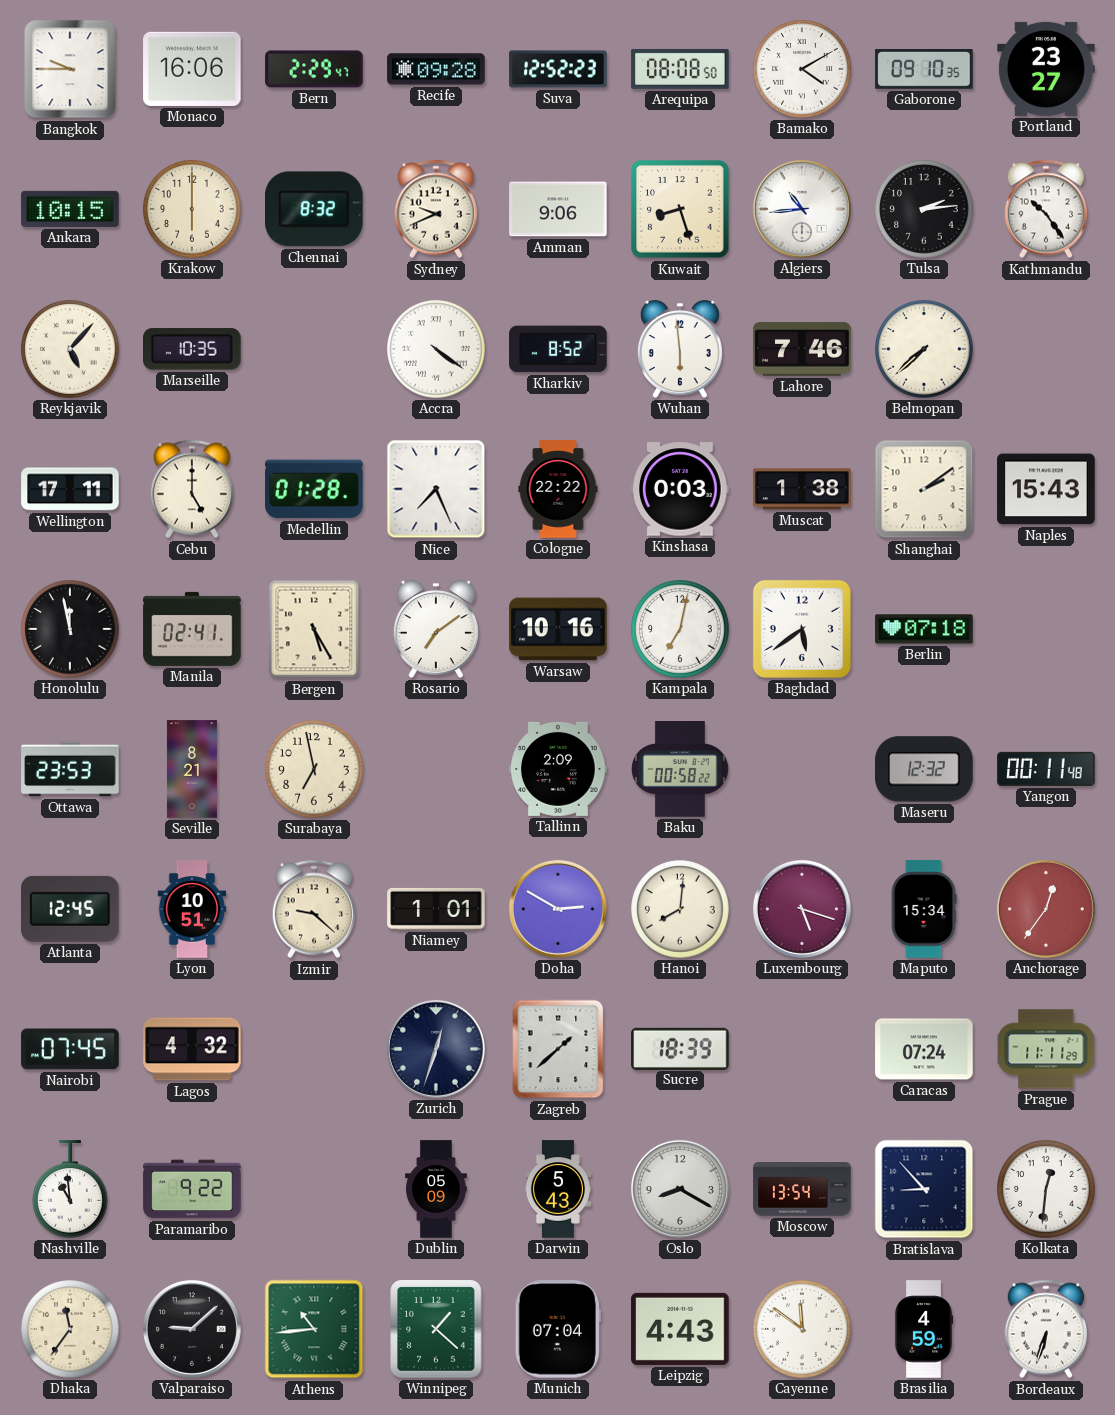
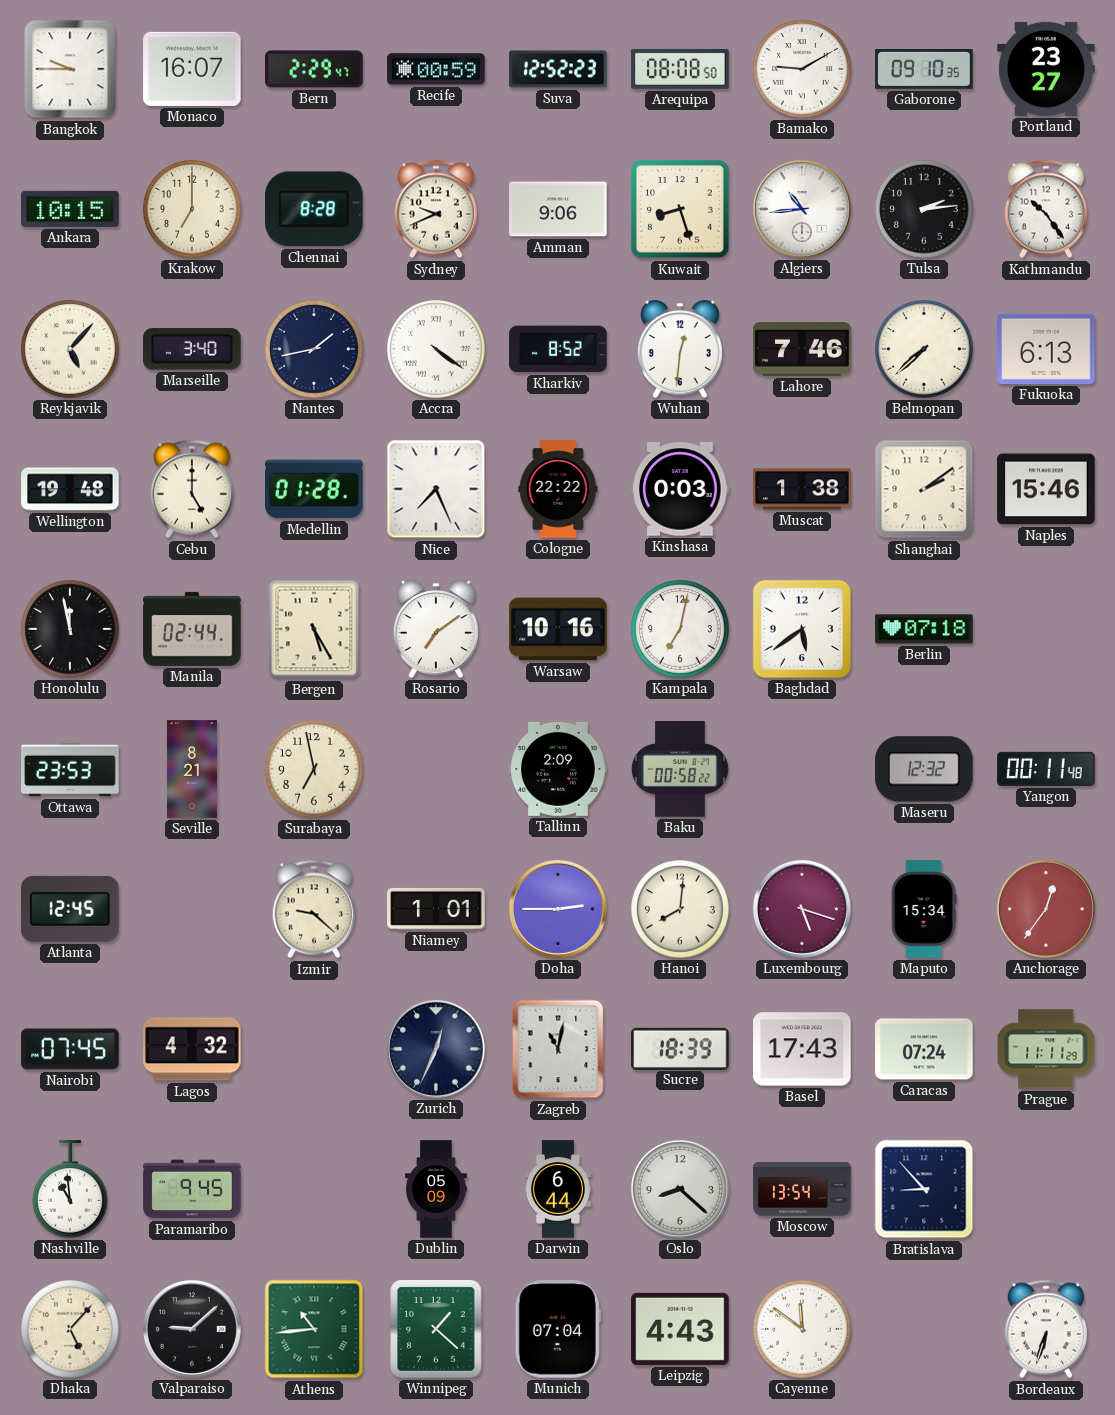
Monaco: 16:06 -> 16:07 (192, 69)
Recife: 09:28 -> 00:59 (436, 69)
Bamako: 4:10 -> 9:10 (802, 69)
Krakow: 6:00 -> 7:00 (192, 209)
Chennai: 8:32 -> 8:28 (315, 209)
Marseille: 10:35 -> 3:40 (193, 349)
Nantes: none -> 1:43 (314, 349)
Wuhan: 5:59 -> 12:31 (680, 349)
Fukuoka: none -> 6:13 (1046, 349)
Wellington: 17:11 -> 19:48 (70, 489)
Naples: 15:43 -> 15:46 (1046, 489)
Manila: 02:41 -> 02:44 (192, 629)
Lyon: 10:51 -> none (192, 909)
Doha: 2:50 -> 2:45 (558, 909)
Zurich: 12:33 -> 12:34 (436, 1049)
Zagreb: 1:38 -> 11:02 (558, 1049)
Basel: none -> 17:43 (802, 1049)
Paramaribo: 9:22 -> 9:45 (192, 1189)
Darwin: 5:43 -> 6:44 (558, 1189)
Oslo: 8:20 -> 8:22 (680, 1189)
Kolkata: 12:31 -> none (1046, 1189)
Dhaka: 11:36 -> 5:07 (70, 1329)
Brasilia: 4:59 -> none (924, 1329)
